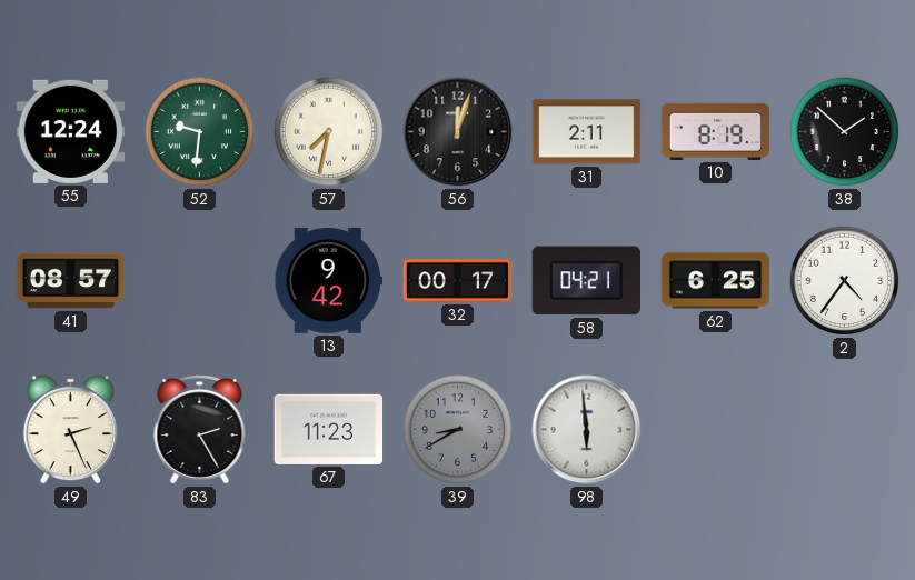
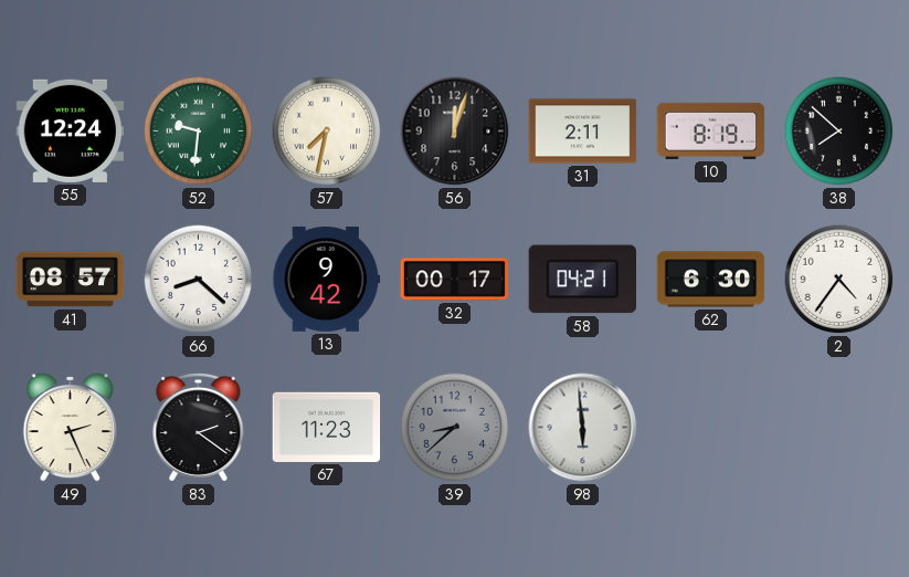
38: 1:52 -> 7:52 (839, 132)
66: none -> 8:22 (199, 280)
62: 6:25 -> 6:30 (711, 280)
83: 2:25 -> 2:21 (199, 427)
39: 8:40 -> 8:38 (455, 428)
